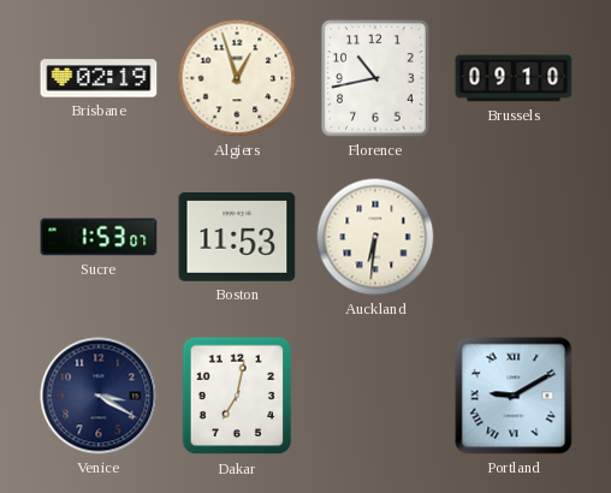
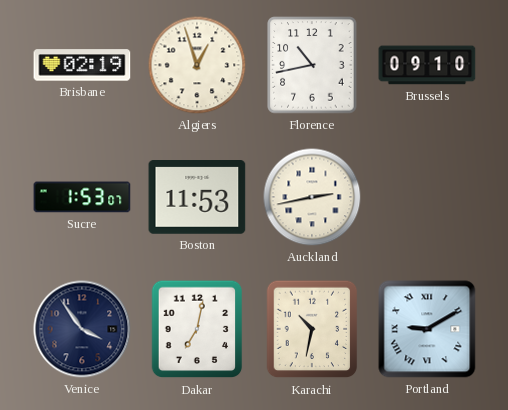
Auckland: 6:31 -> 2:43 (312, 197)
Venice: 3:20 -> 3:54 (82, 329)
Karachi: none -> 10:32 (312, 329)
